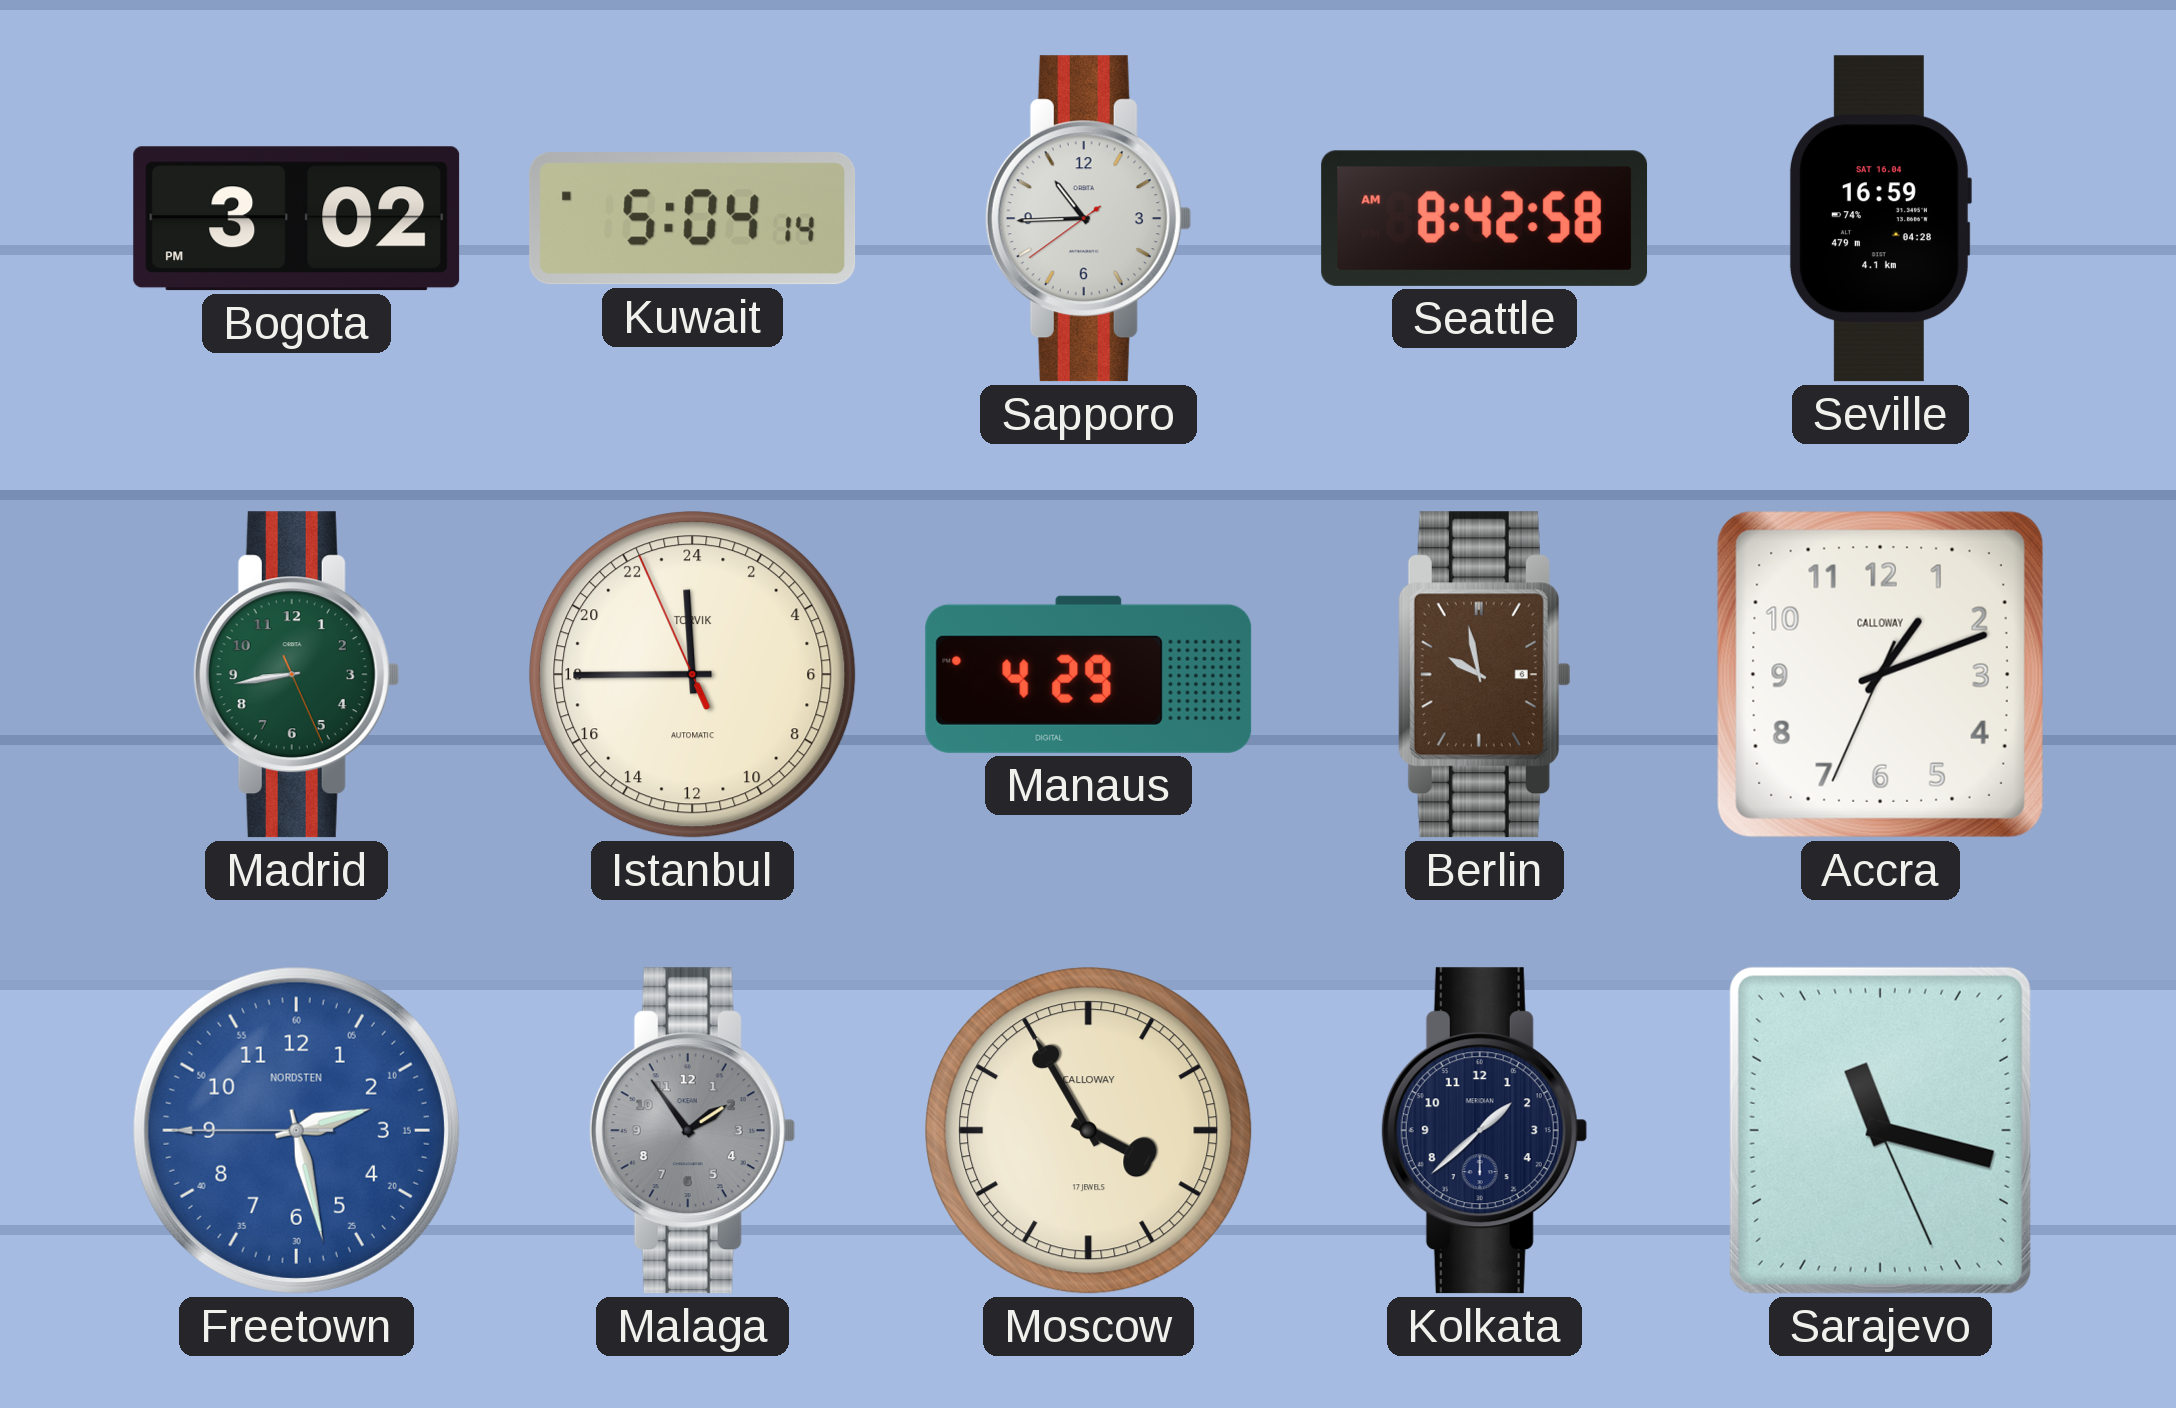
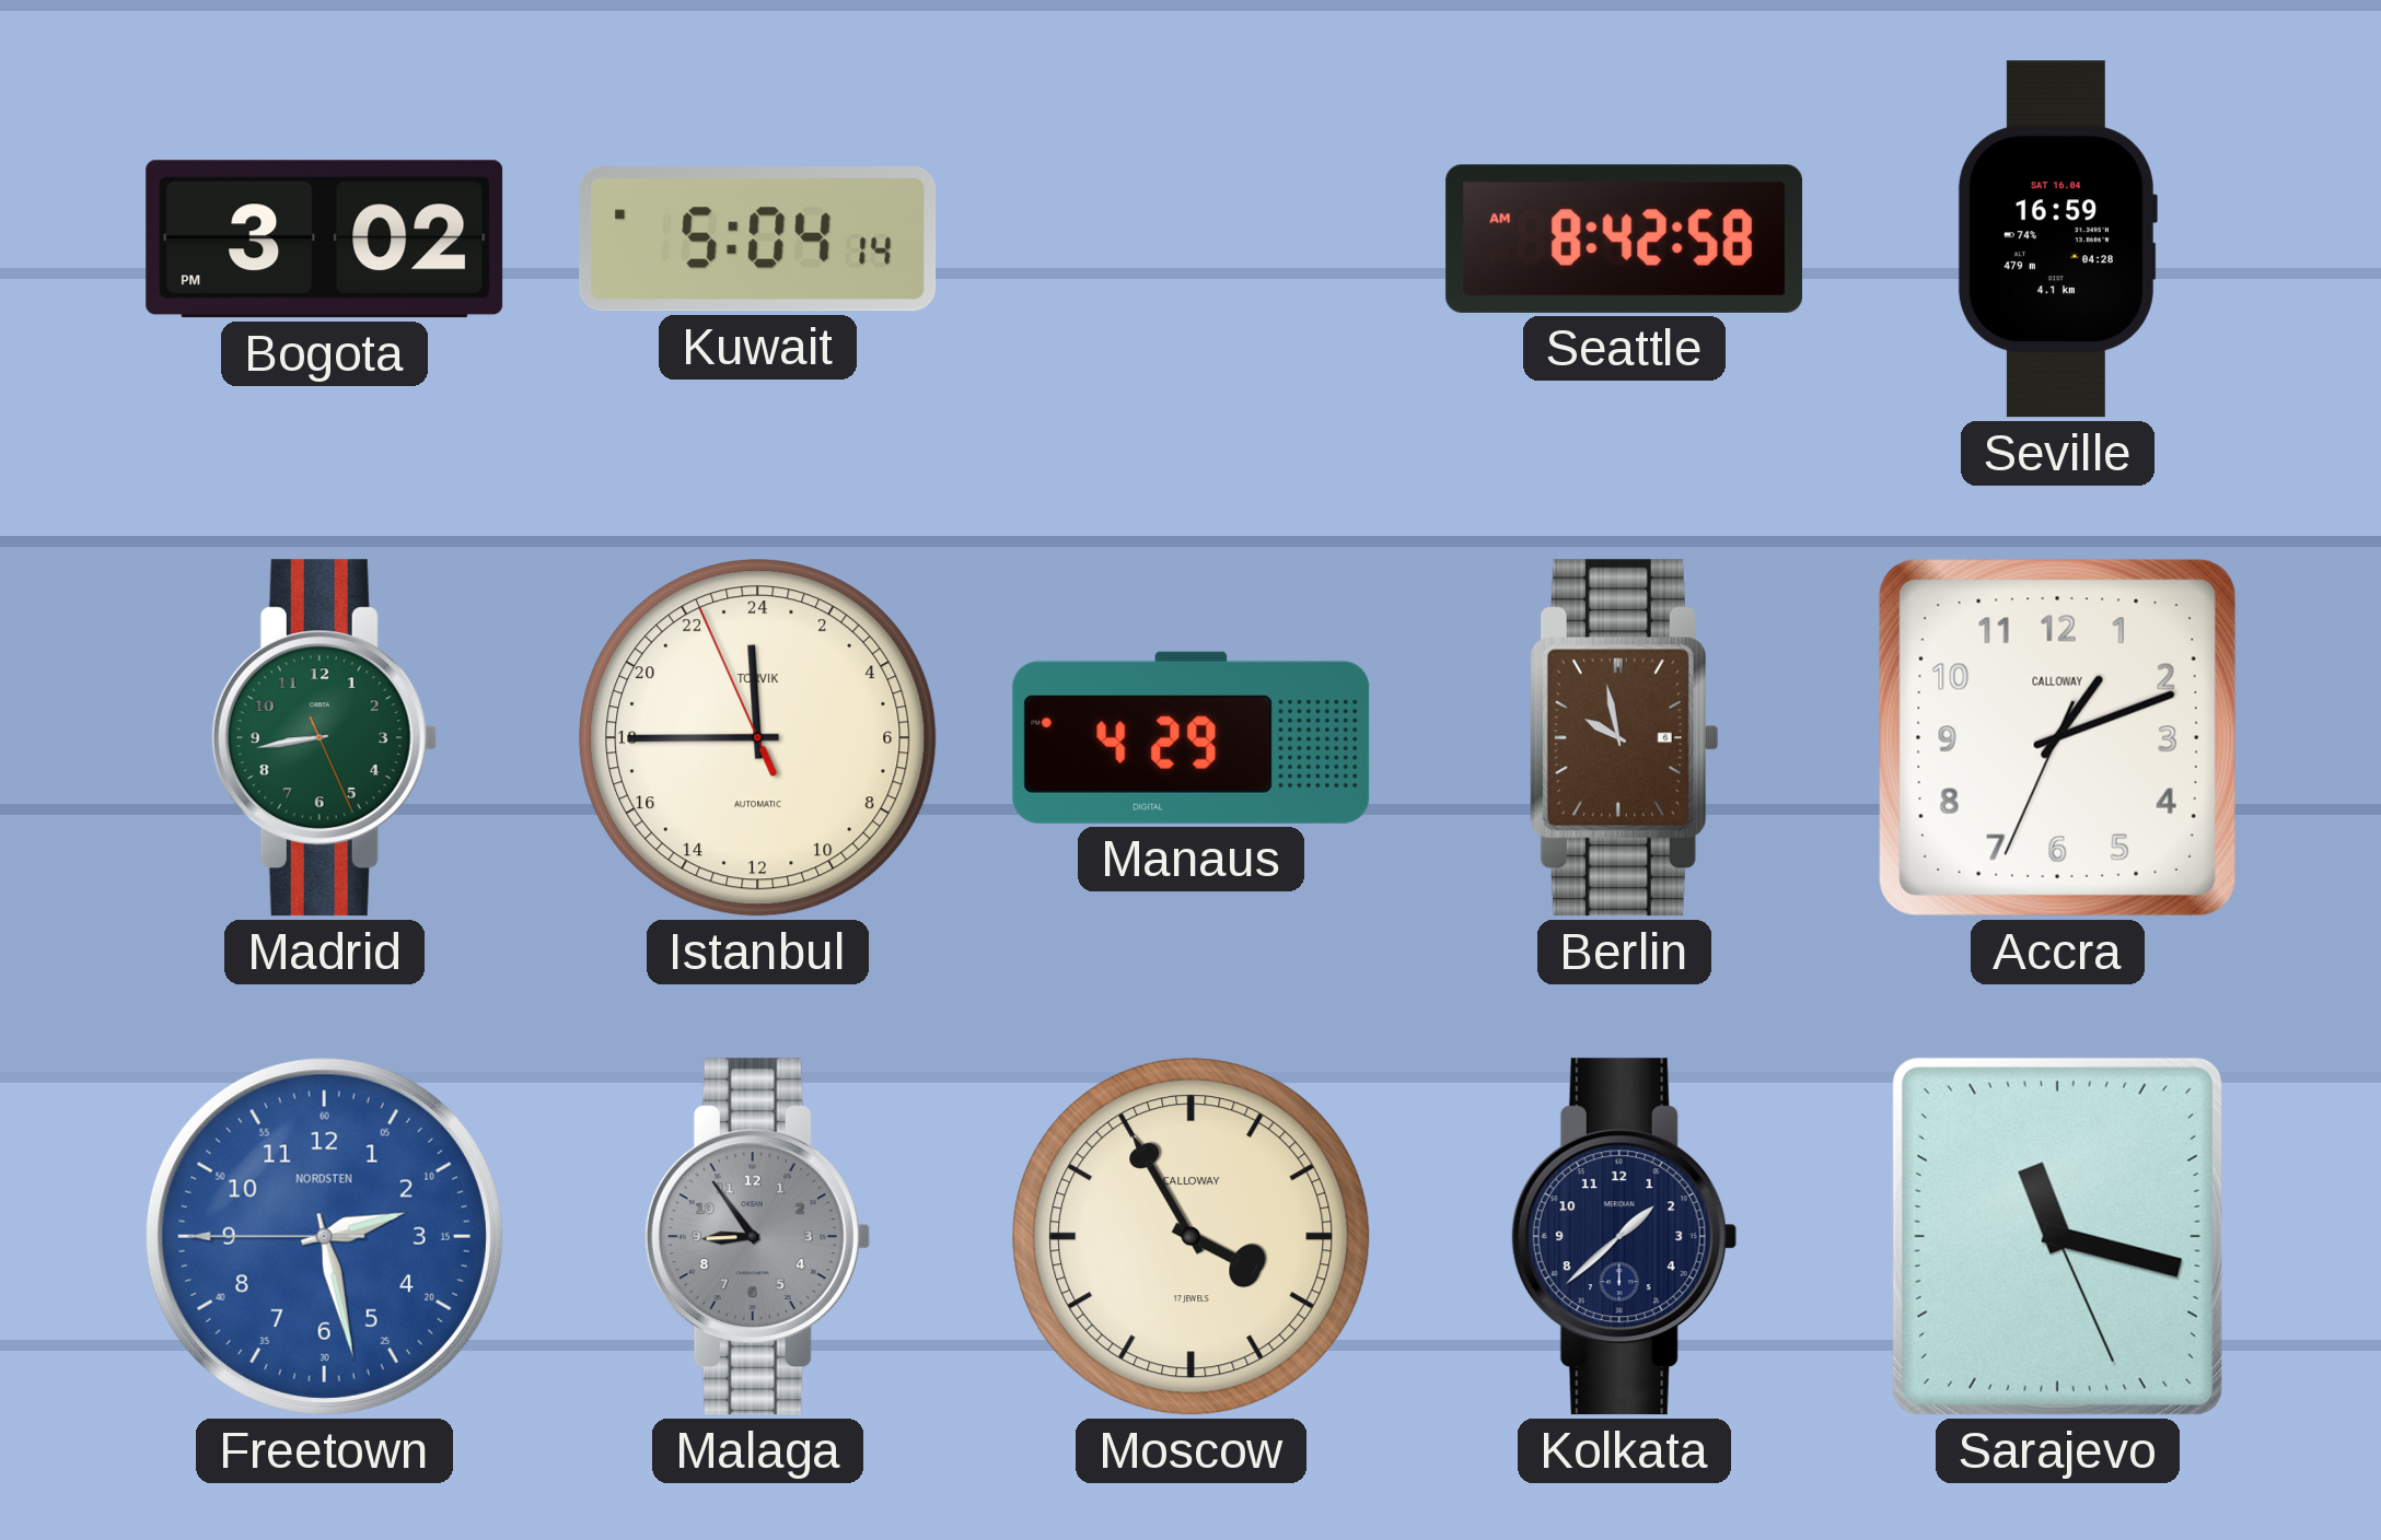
Sapporo: 10:44 -> none (1088, 219)
Malaga: 1:54 -> 8:54 (757, 1237)
